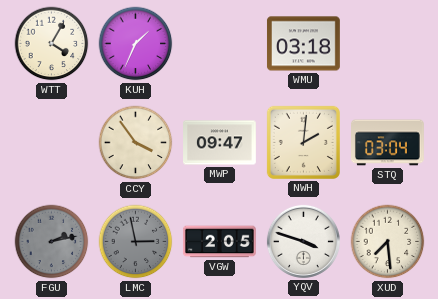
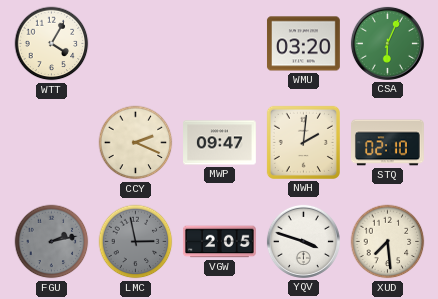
KUH: 1:34 -> none (136, 44)
WMU: 03:18 -> 03:20 (303, 44)
CSA: none -> 6:04 (387, 43)
CCY: 3:54 -> 2:19 (136, 143)
STQ: 03:04 -> 02:10 (388, 143)
